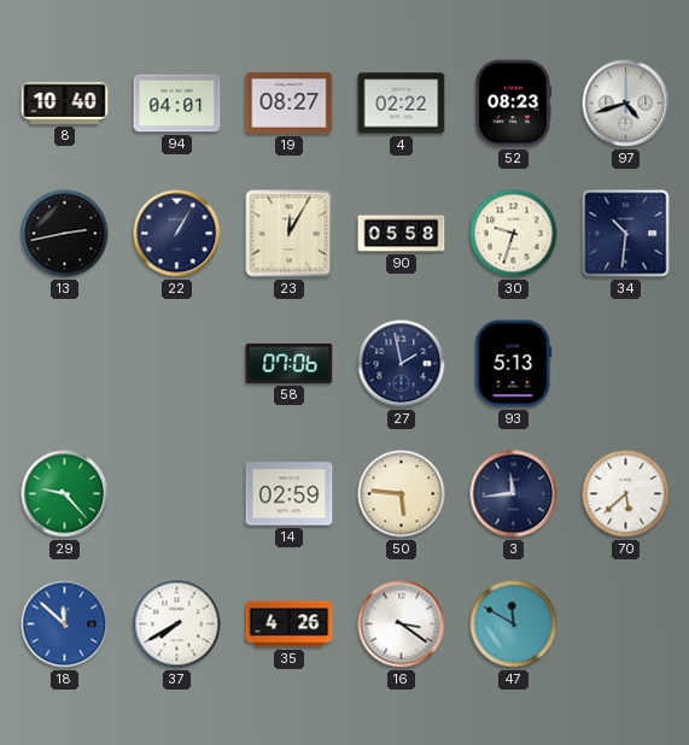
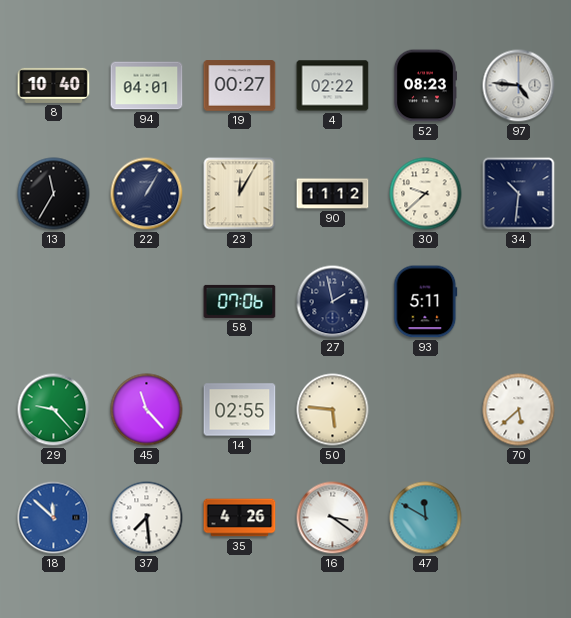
19: 08:27 -> 00:27 (240, 86)
97: 4:42 -> 4:46 (519, 86)
13: 2:43 -> 11:35 (54, 194)
90: 05:58 -> 11:12 (333, 194)
30: 9:33 -> 9:38 (426, 194)
93: 5:13 -> 5:11 (426, 302)
45: none -> 11:23 (147, 410)
14: 02:59 -> 02:55 (240, 410)
3: 11:44 -> none (514, 494)
37: 7:40 -> 7:29 (147, 518)
